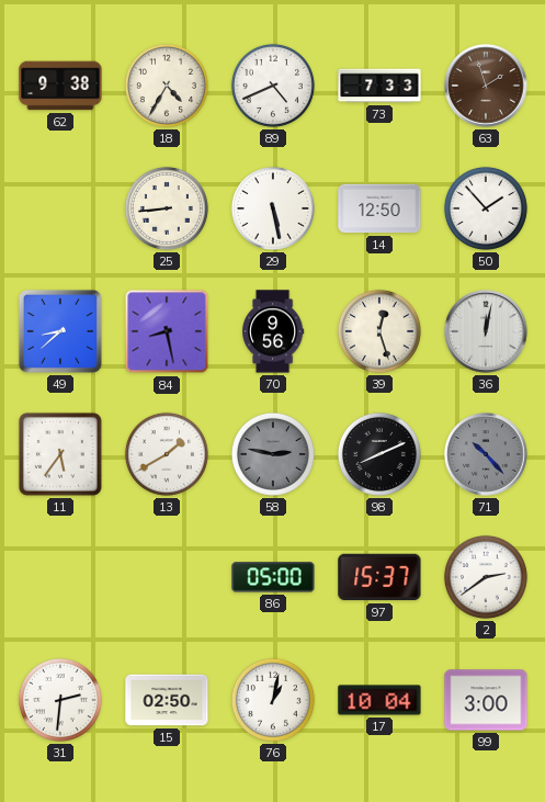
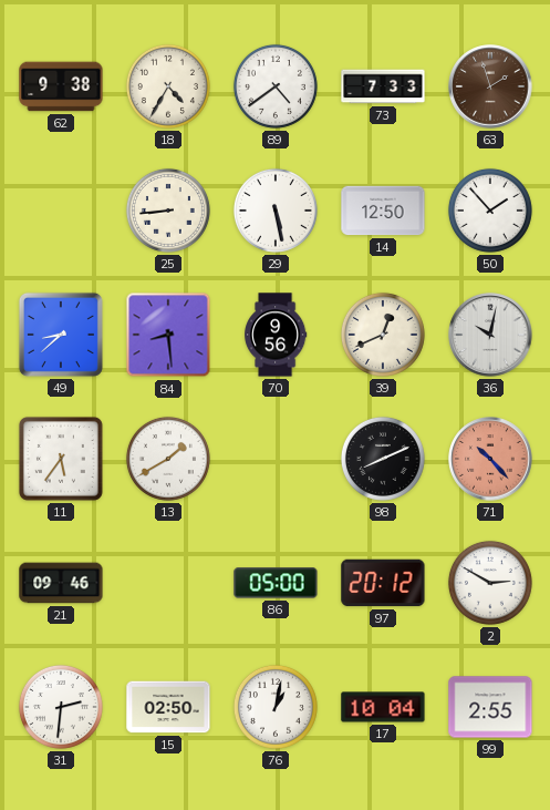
89: 4:41 -> 4:39 (276, 86)
84: 8:28 -> 8:29 (168, 335)
39: 12:27 -> 12:41 (383, 335)
36: 12:02 -> 10:02 (490, 335)
58: 2:47 -> none (273, 454)
71 dial: grey -> salmon (490, 459)
21: none -> 09:46 (61, 583)
97: 15:37 -> 20:12 (383, 583)
2: 2:39 -> 2:50 (490, 583)
99: 3:00 -> 2:55 (490, 707)
